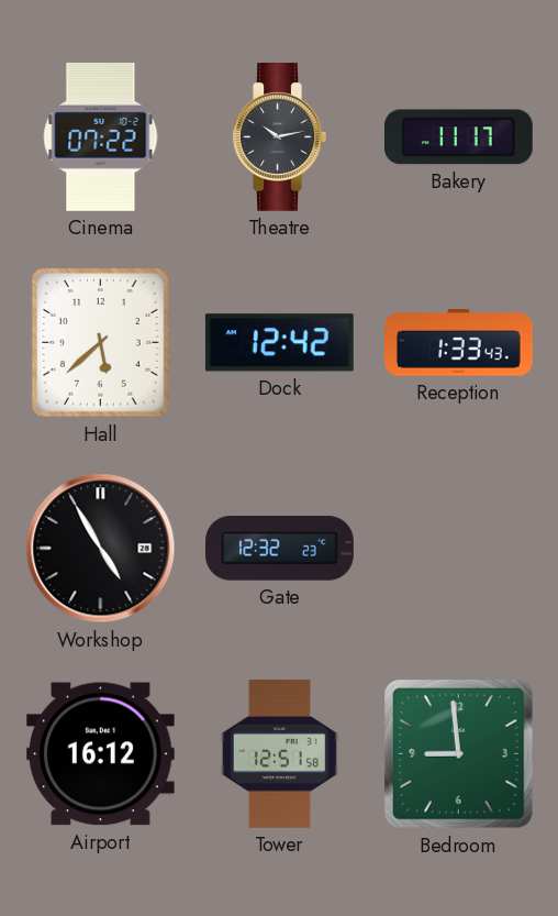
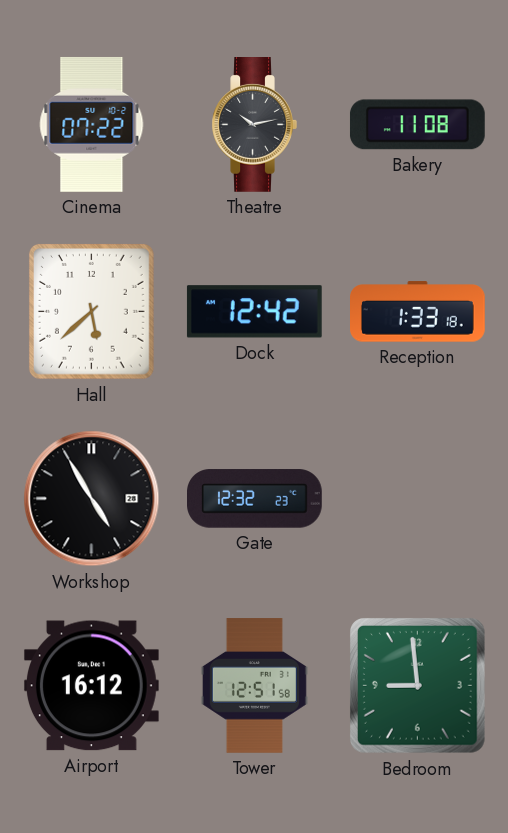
Bakery: 11:17 -> 11:08 (417, 125)
Reception: 1:33:43 -> 1:33:18 (418, 312)
